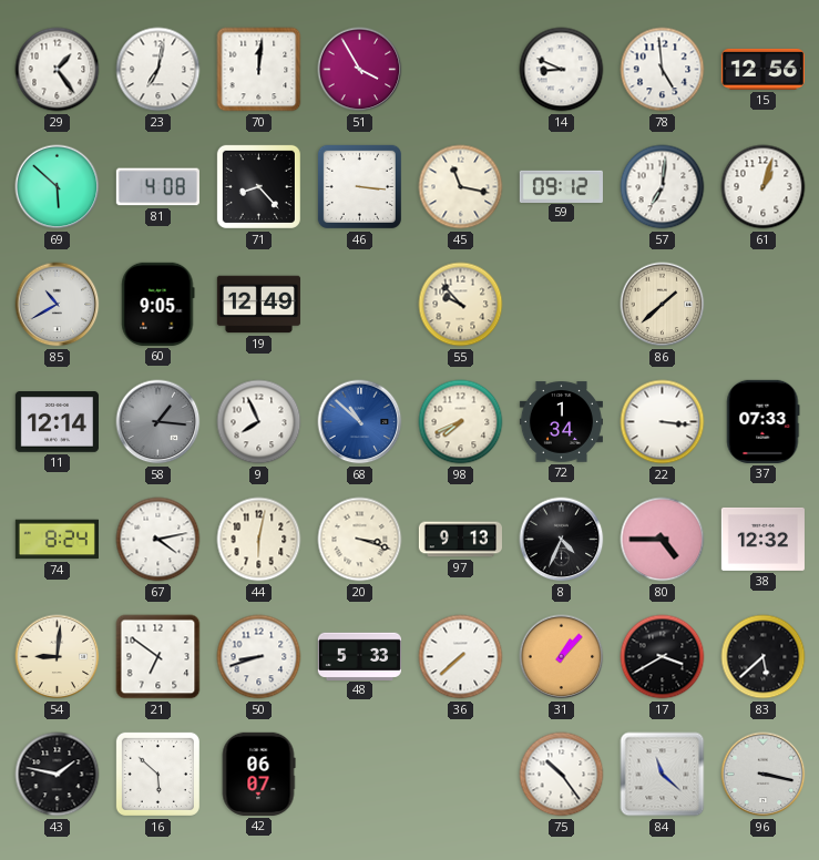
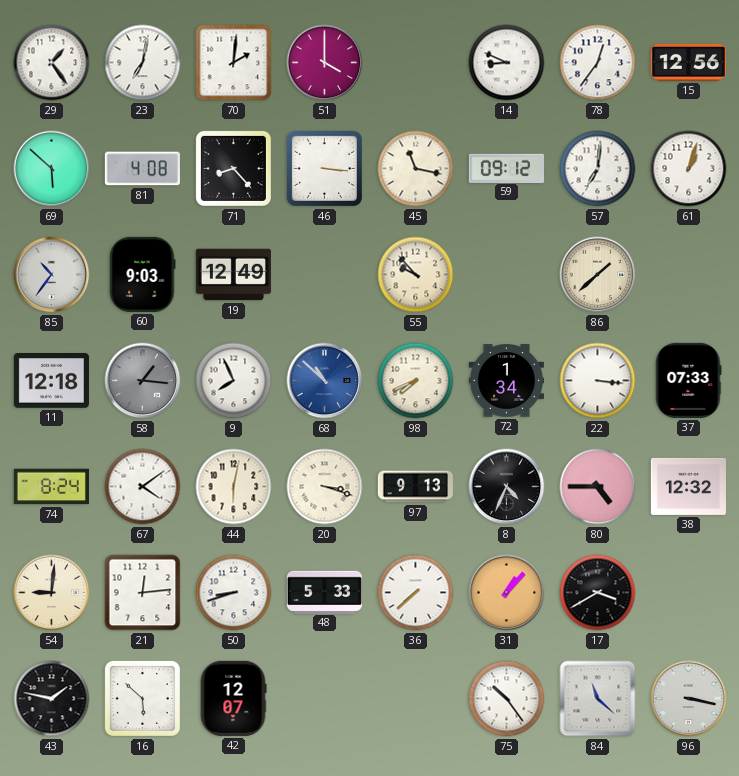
70: 12:01 -> 2:01 (234, 63)
51: 3:55 -> 4:00 (325, 63)
78: 4:59 -> 12:36 (598, 63)
85: 10:40 -> 10:36 (52, 275)
60: 9:05 -> 9:03 (143, 274)
11: 12:14 -> 12:18 (51, 381)
67: 4:13 -> 4:09 (143, 487)
21: 6:51 -> 12:14 (143, 593)
83: 5:38 -> none (764, 657)
42: 06:07 -> 12:07 (233, 698)
